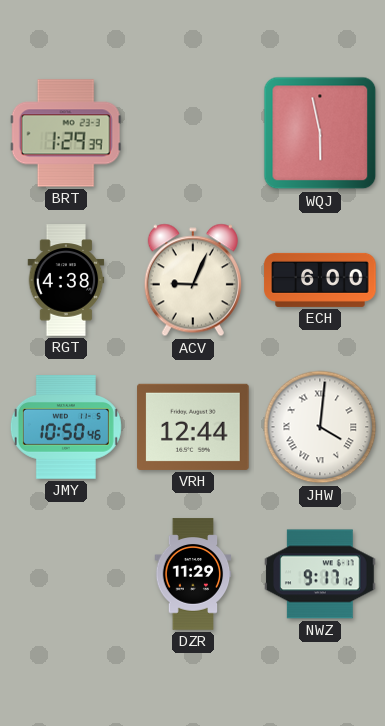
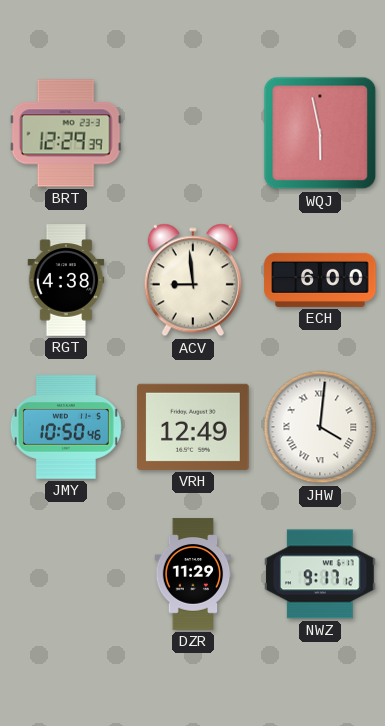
BRT: 1:29 -> 12:29 (66, 133)
ACV: 9:04 -> 8:59 (193, 280)
VRH: 12:44 -> 12:49 (193, 427)
